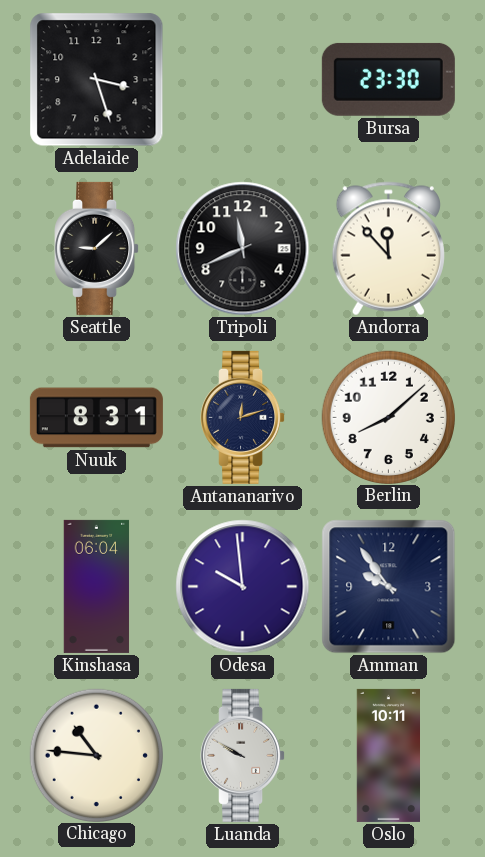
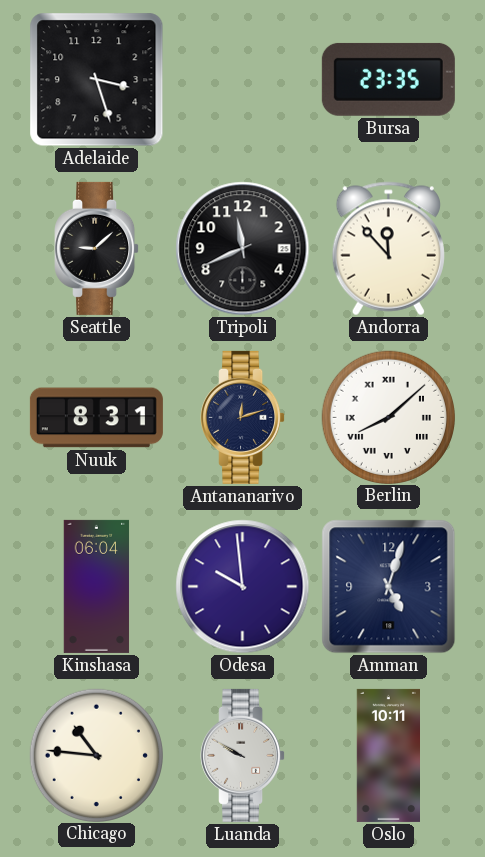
Bursa: 23:30 -> 23:35 (388, 79)
Berlin numerals: Arabic -> Roman (388, 417)
Amman: 9:54 -> 5:03 (389, 587)
